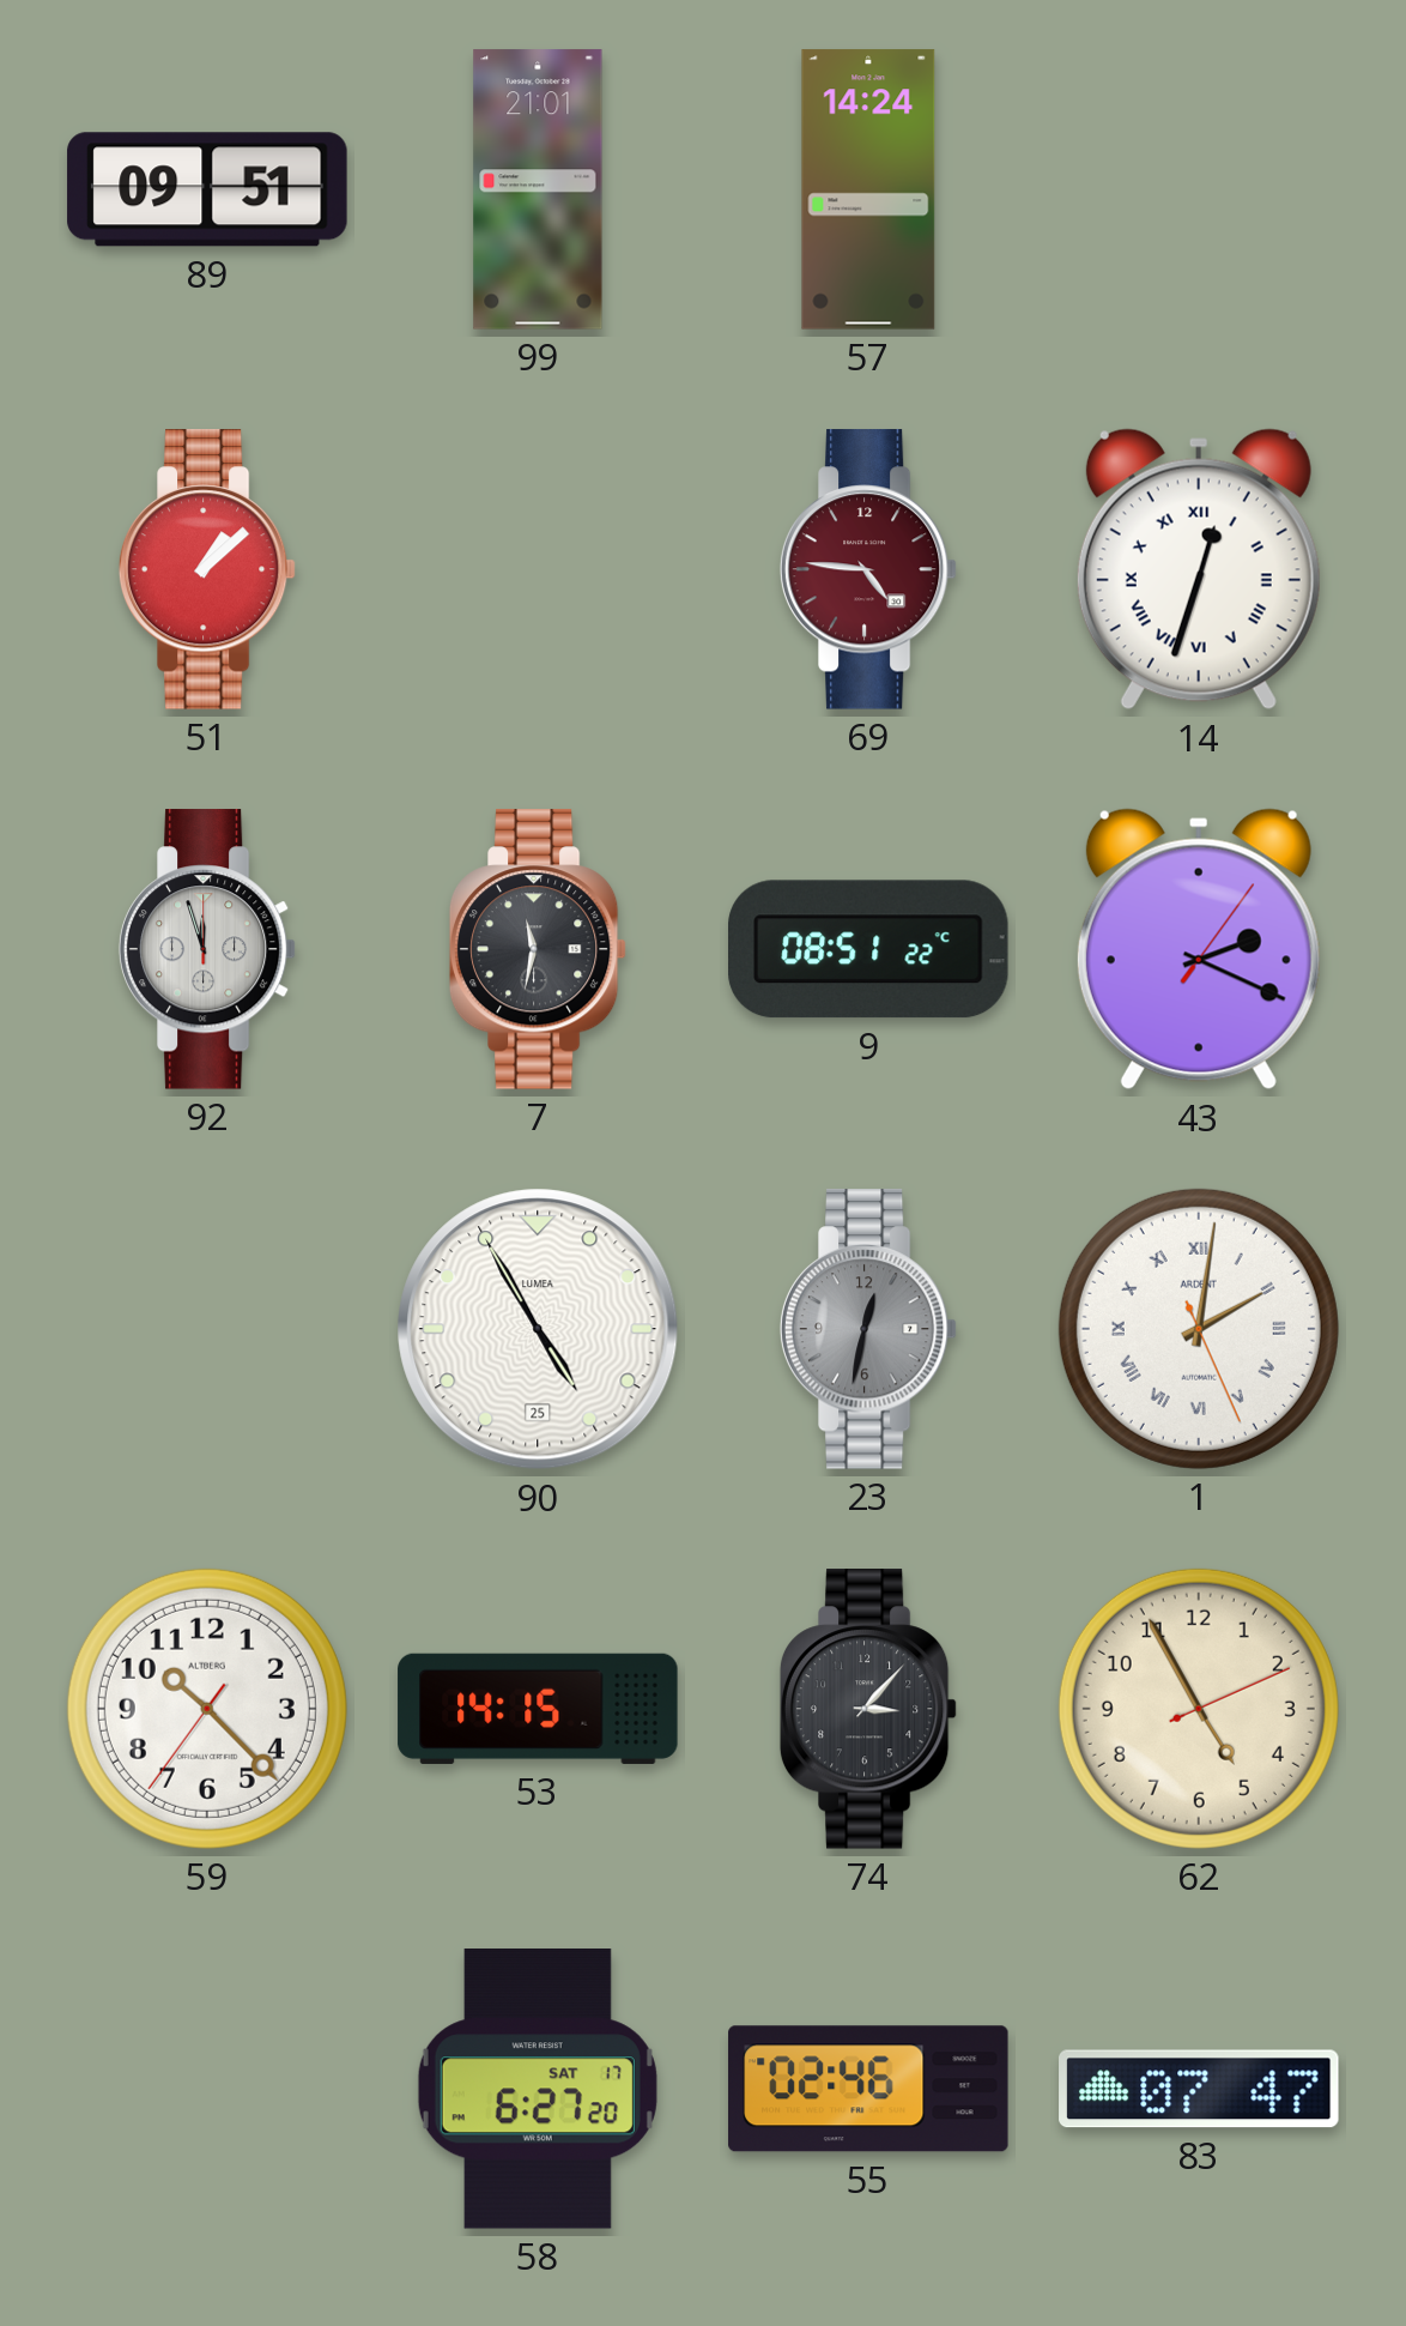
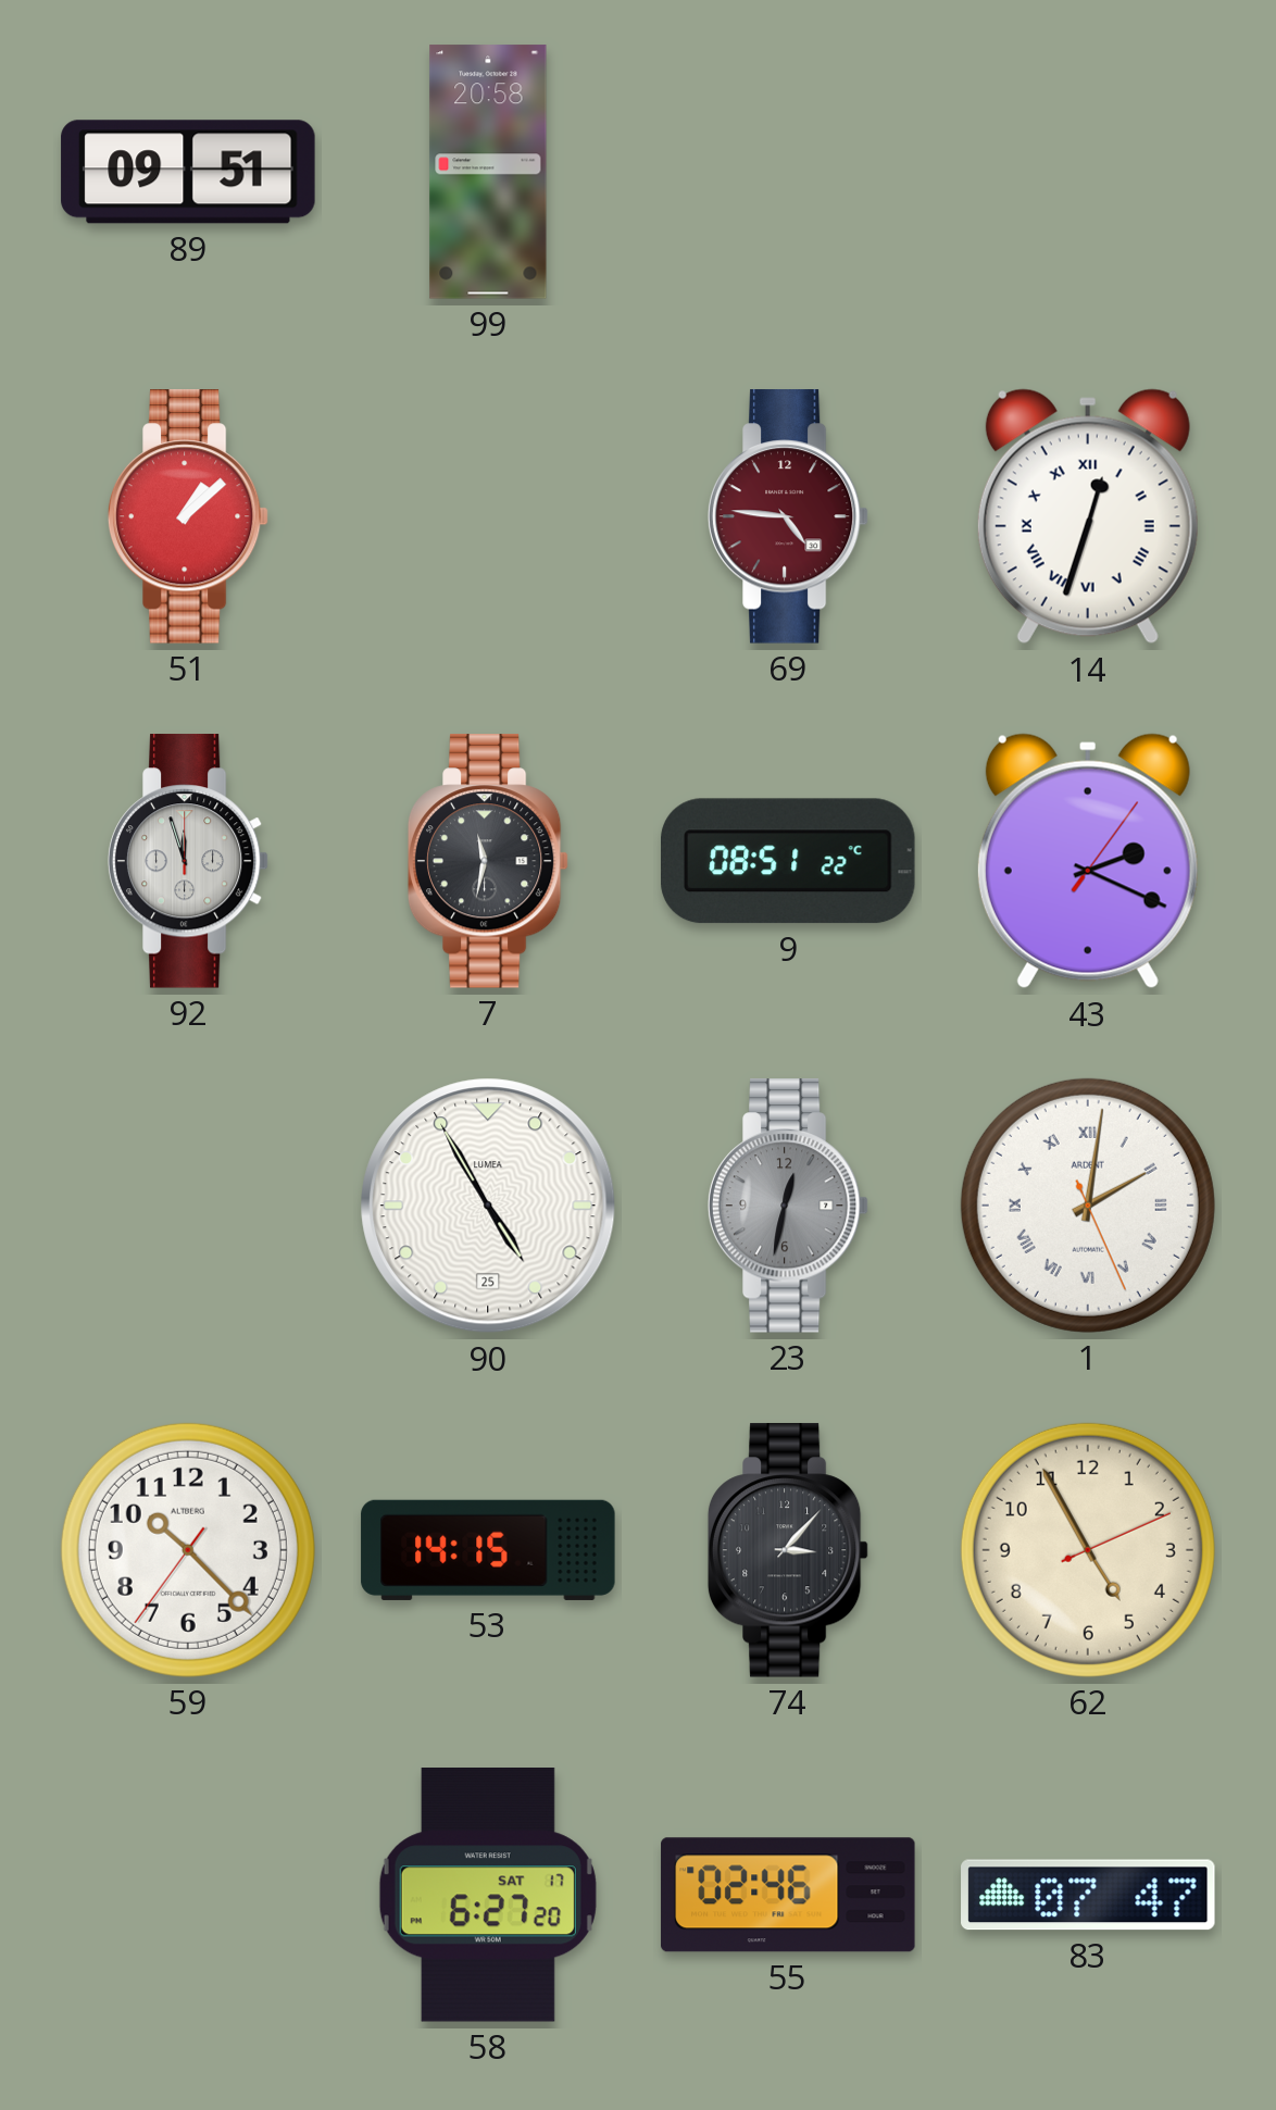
99: 21:01 -> 20:58 (488, 172)
57: 14:24 -> none (868, 189)
